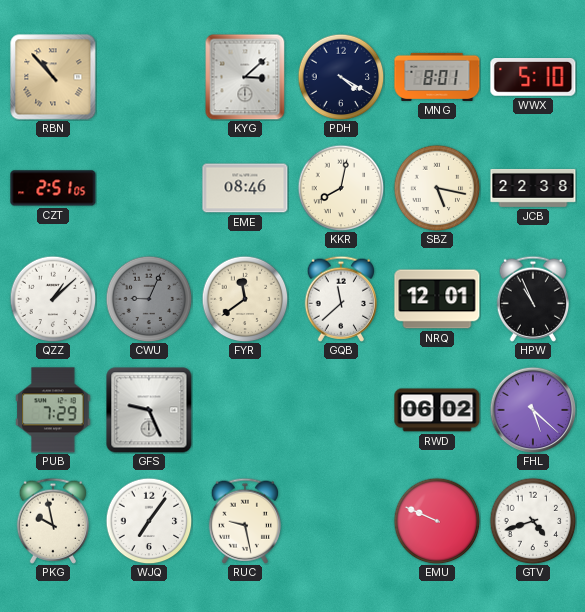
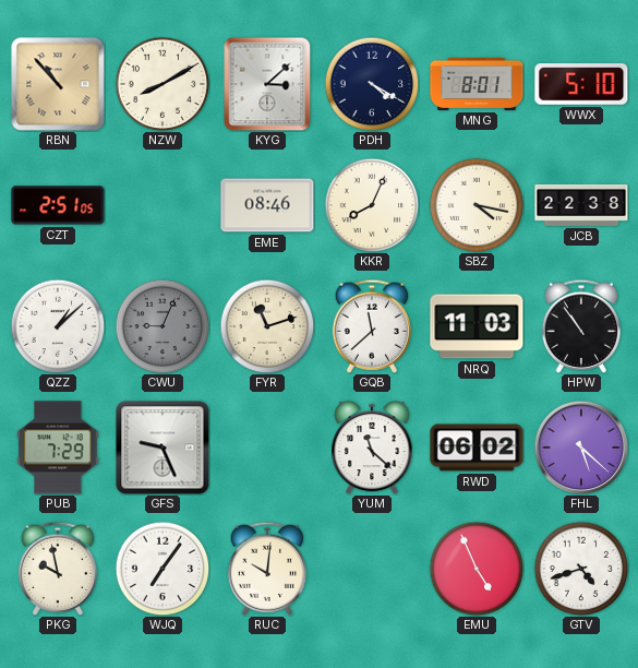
NZW: none -> 8:10 (162, 84)
KKR: 8:02 -> 8:04 (372, 205)
SBZ: 5:17 -> 4:17 (477, 205)
FYR: 11:39 -> 11:12 (267, 326)
NRQ: 12:01 -> 11:03 (477, 326)
HPW: 10:56 -> 10:54 (580, 326)
YUM: none -> 11:22 (372, 448)
RUC: 9:28 -> 10:01 (266, 569)
EMU: 9:49 -> 4:56 (477, 569)
